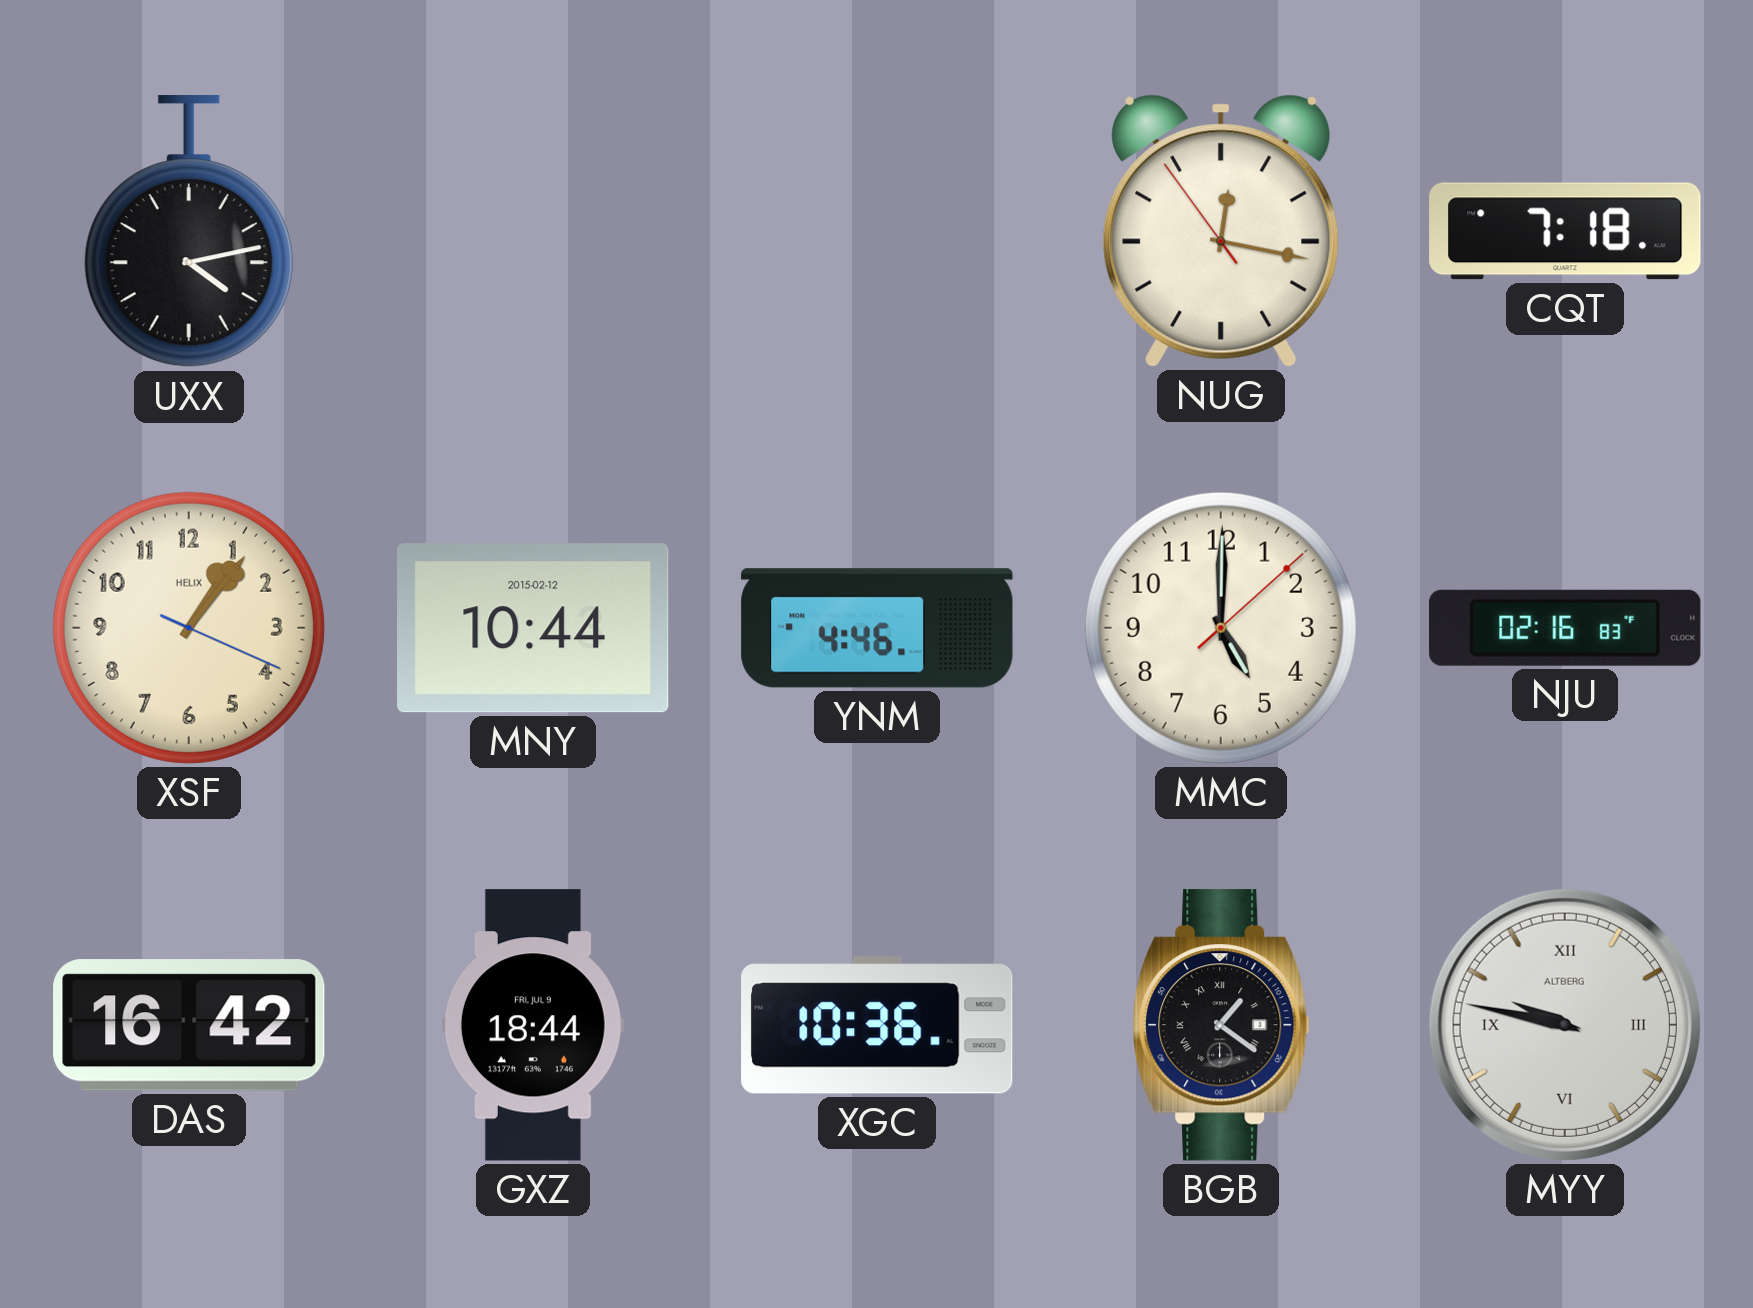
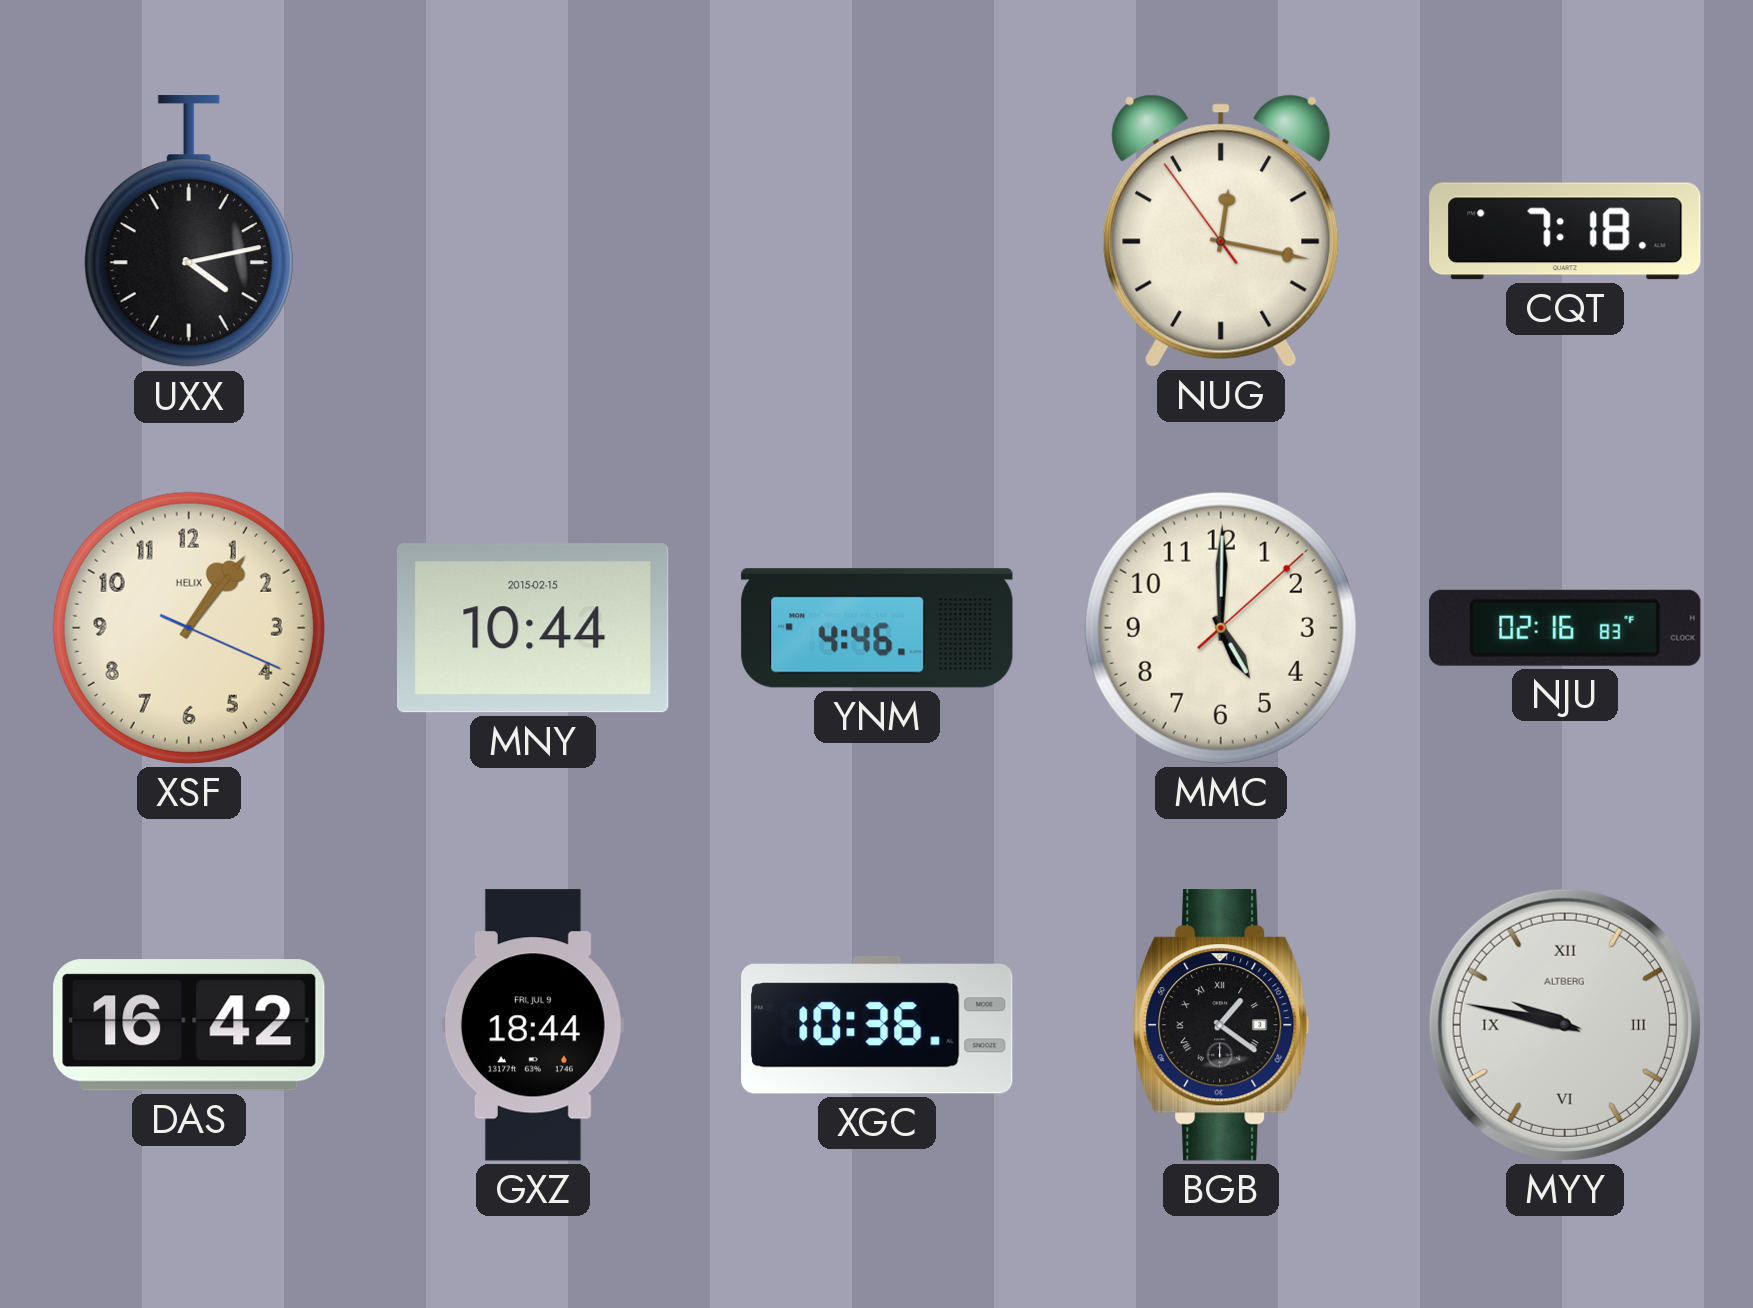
MNY date: 2015-02-12 -> 2015-02-15 (534, 628)
